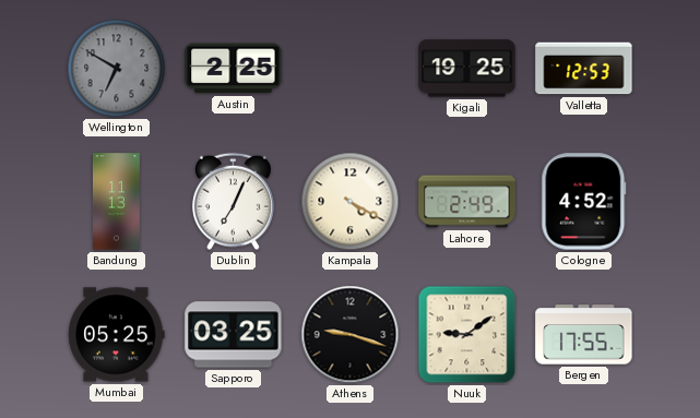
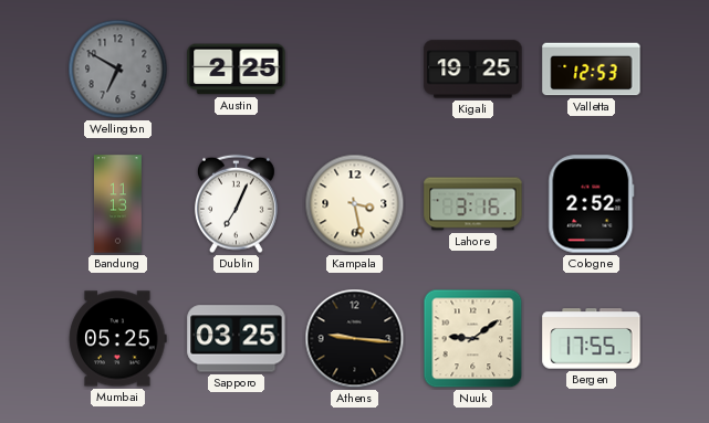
Kampala: 4:20 -> 3:28 (355, 204)
Lahore: 2:49 -> 3:16 (473, 204)
Cologne: 4:52 -> 2:52 (592, 204)
Athens: 9:18 -> 9:16 (355, 339)
